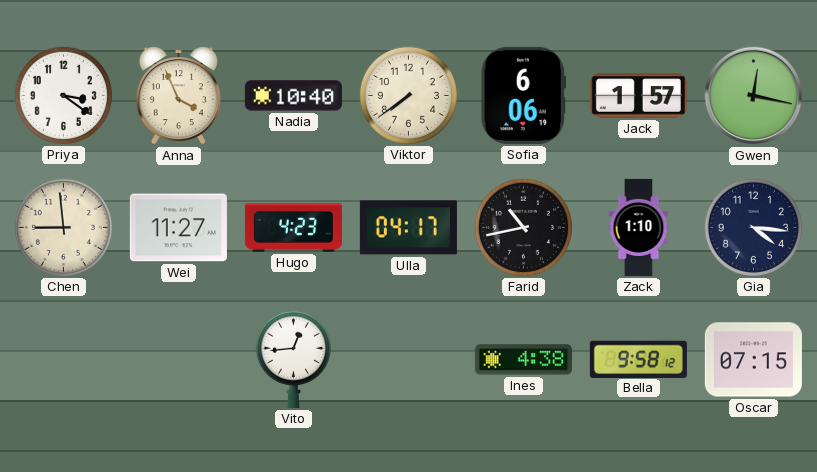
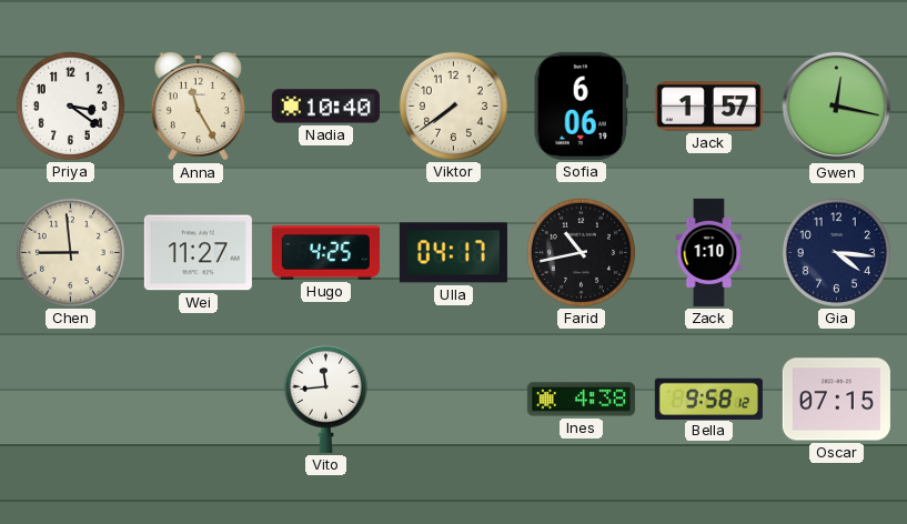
Anna: 3:56 -> 11:25 (198, 107)
Hugo: 4:23 -> 4:25 (325, 253)
Vito: 12:44 -> 11:44 (325, 399)
